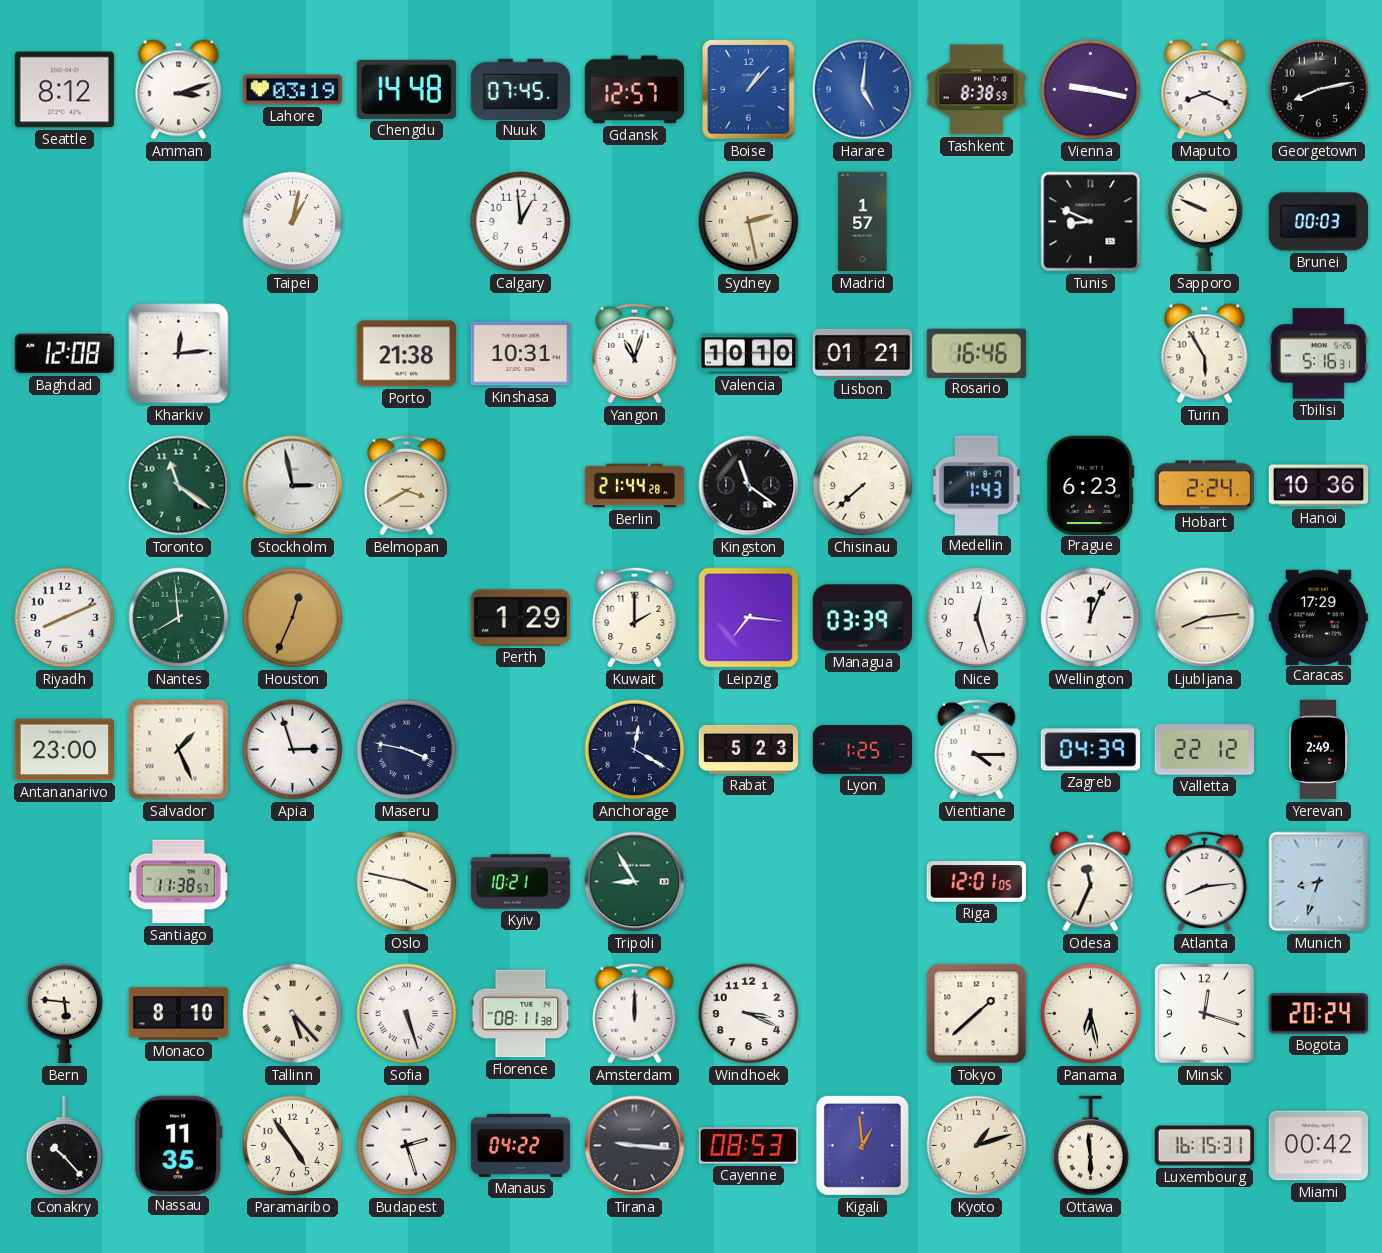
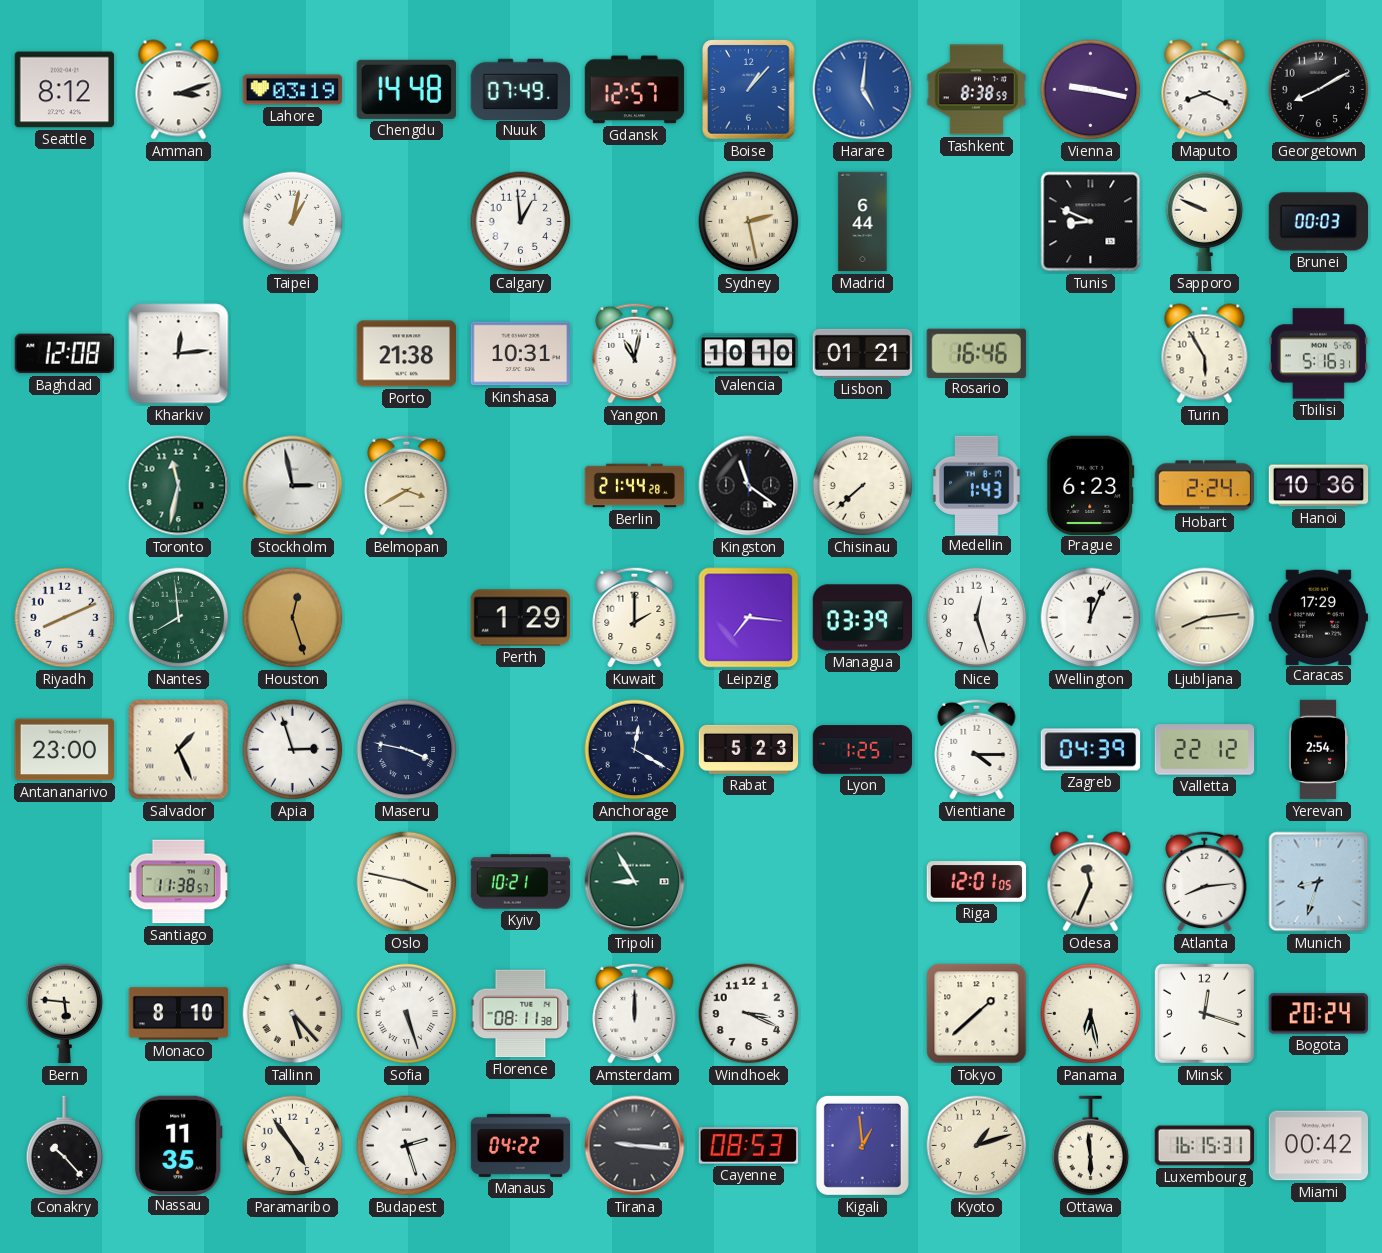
Nuuk: 07:45 -> 07:49 (520, 89)
Georgetown: 8:13 -> 8:10 (1319, 90)
Madrid: 1:57 -> 6:44 (863, 222)
Yangon: 11:03 -> 11:02 (635, 353)
Toronto: 11:21 -> 11:32 (179, 486)
Houston: 12:34 -> 12:27 (293, 618)
Yerevan: 2:49 -> 2:54 (1318, 750)
